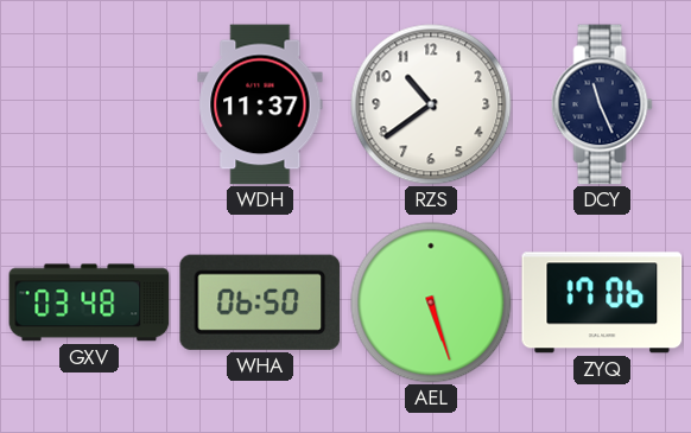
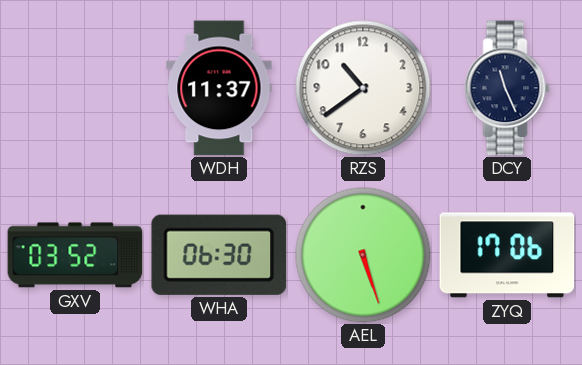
GXV: 03:48 -> 03:52 (75, 255)
WHA: 06:50 -> 06:30 (219, 255)
